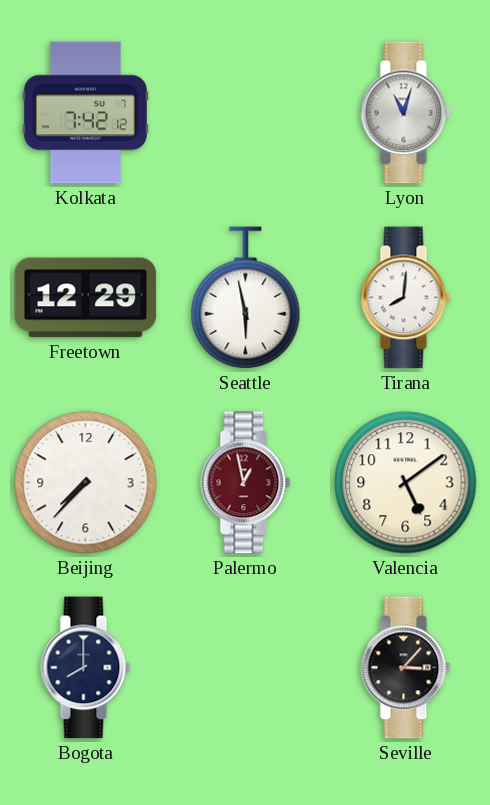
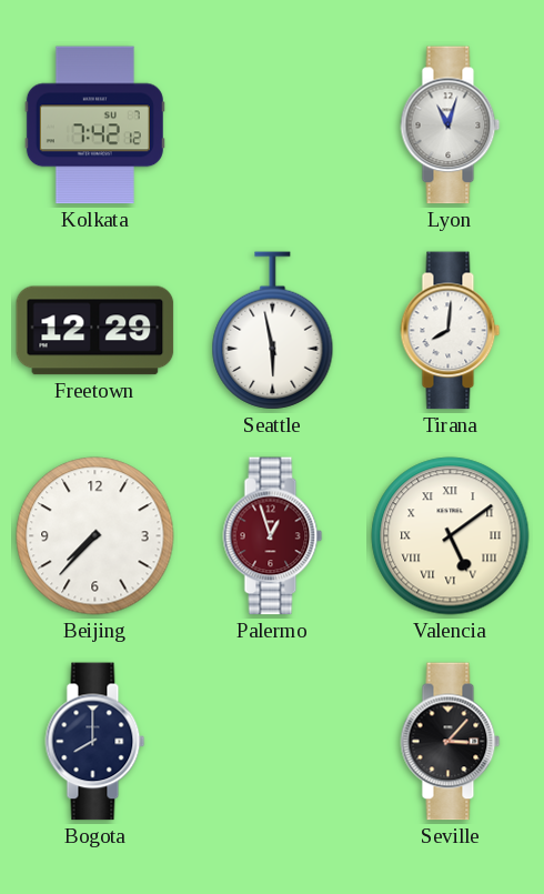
Palermo: 12:58 -> 12:57 (273, 536)
Valencia numerals: Arabic -> Roman (451, 536)
